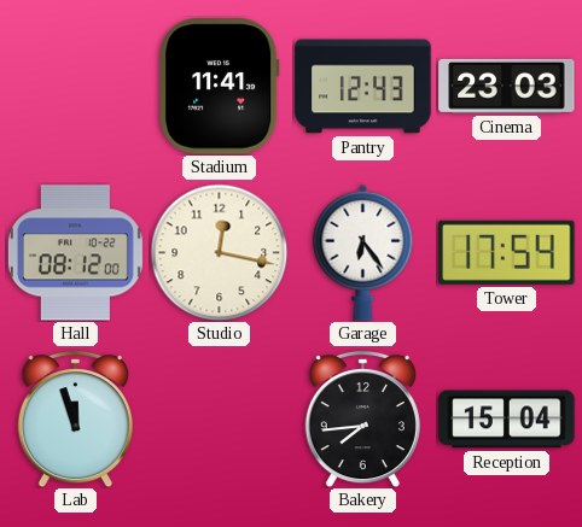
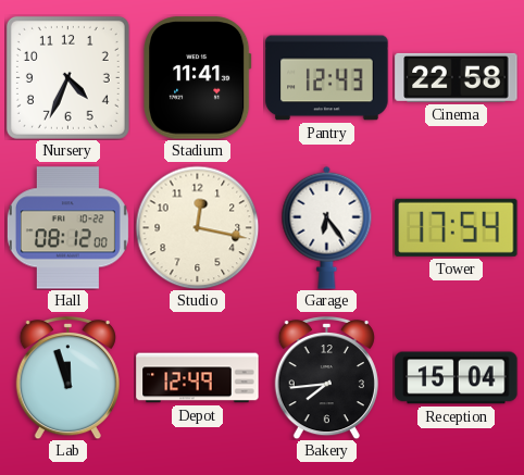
Nursery: none -> 4:34 (67, 77)
Cinema: 23:03 -> 22:58 (457, 77)
Depot: none -> 12:49 (198, 378)
